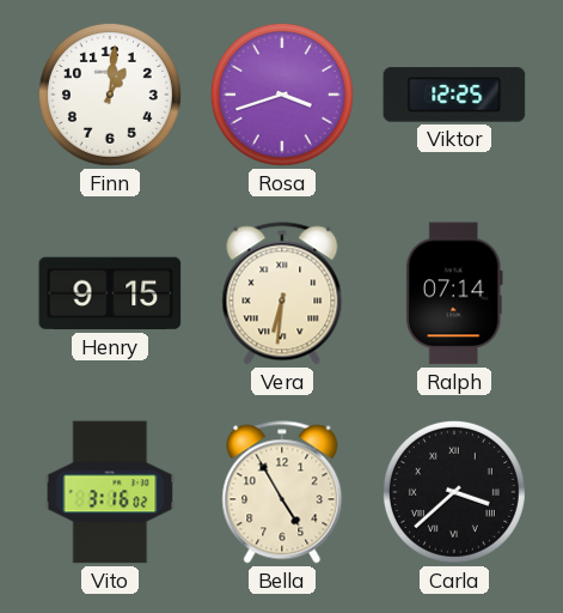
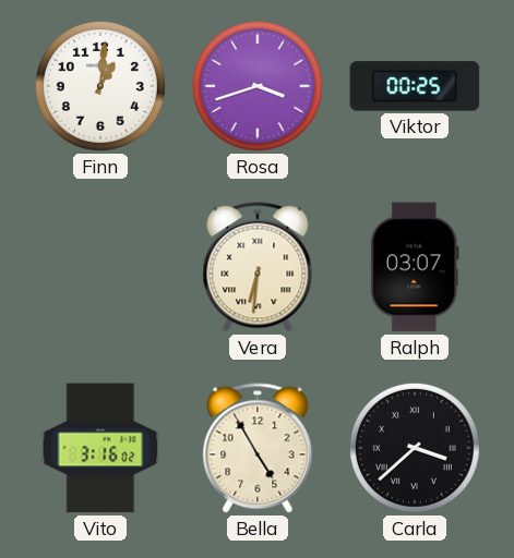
Viktor: 12:25 -> 00:25 (415, 86)
Henry: 9:15 -> none (110, 293)
Ralph: 07:14 -> 03:07 (415, 267)
